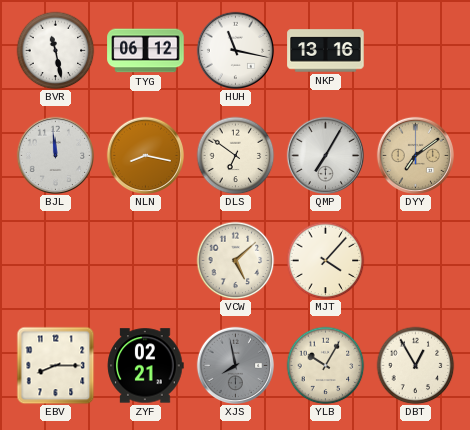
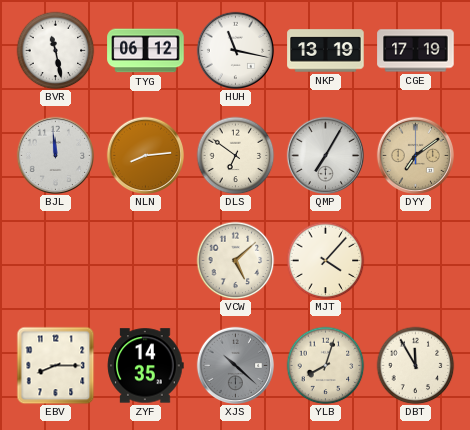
NKP: 13:16 -> 13:19 (326, 51)
CGE: none -> 17:19 (416, 51)
NLN: 8:17 -> 8:14 (145, 155)
ZYF: 02:21 -> 14:35 (145, 366)
XJS: 7:58 -> 10:22 (235, 365)
YLB: 10:05 -> 8:03 (325, 365)
DBT: 12:55 -> 11:55 (415, 365)
